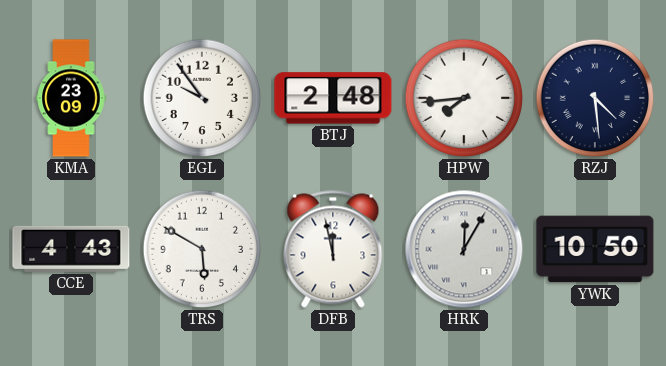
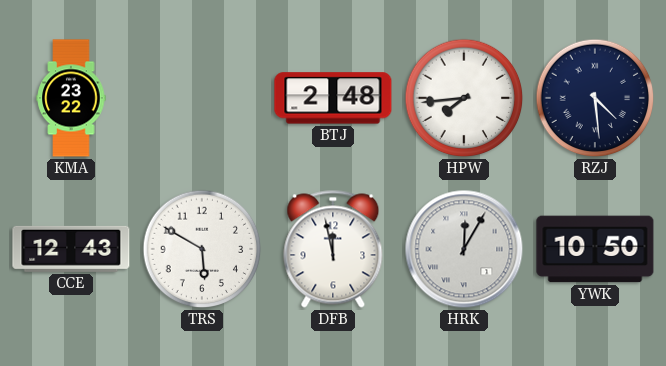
KMA: 23:09 -> 23:22 (71, 98)
EGL: 9:54 -> none (202, 98)
CCE: 4:43 -> 12:43 (71, 249)
